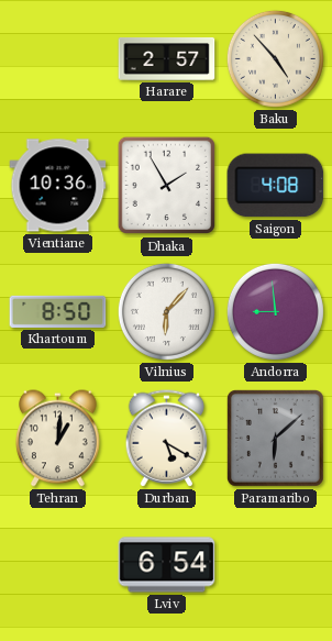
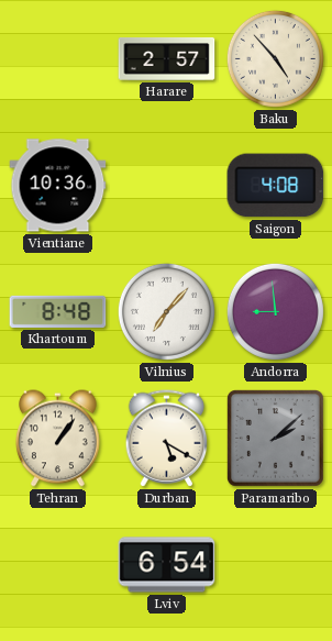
Dhaka: 1:55 -> none (167, 186)
Khartoum: 8:50 -> 8:48 (58, 311)
Vilnius: 6:07 -> 7:07 (166, 311)
Tehran: 1:01 -> 1:06 (58, 439)
Paramaribo: 6:08 -> 2:08 (276, 439)
